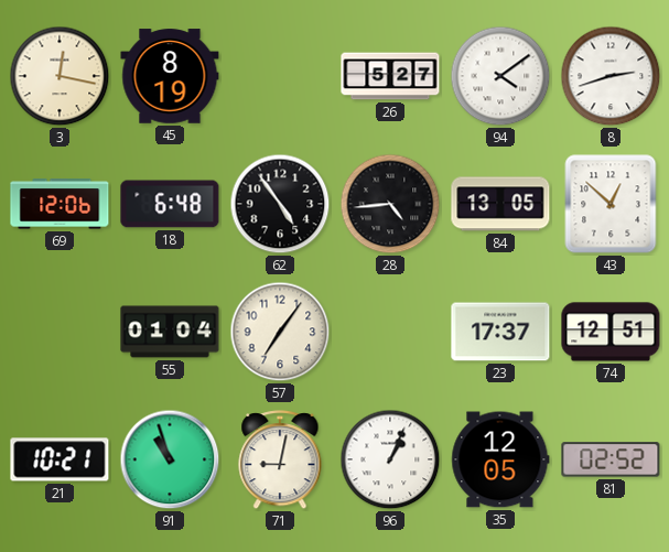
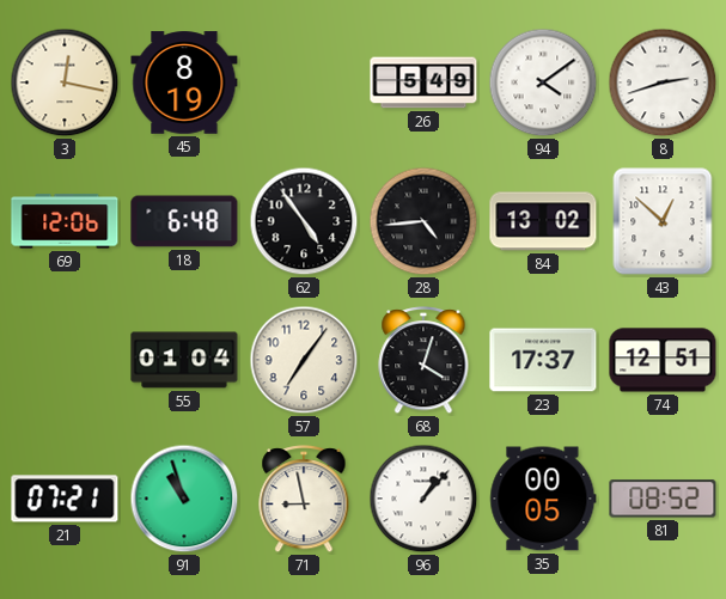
26: 5:27 -> 5:49 (423, 82)
84: 13:05 -> 13:02 (543, 221)
68: none -> 4:03 (423, 361)
21: 10:21 -> 07:21 (65, 499)
71: 9:02 -> 8:58 (304, 500)
96: 1:04 -> 1:07 (423, 499)
35: 12:05 -> 00:05 (543, 499)
81: 02:52 -> 08:52 (663, 499)
